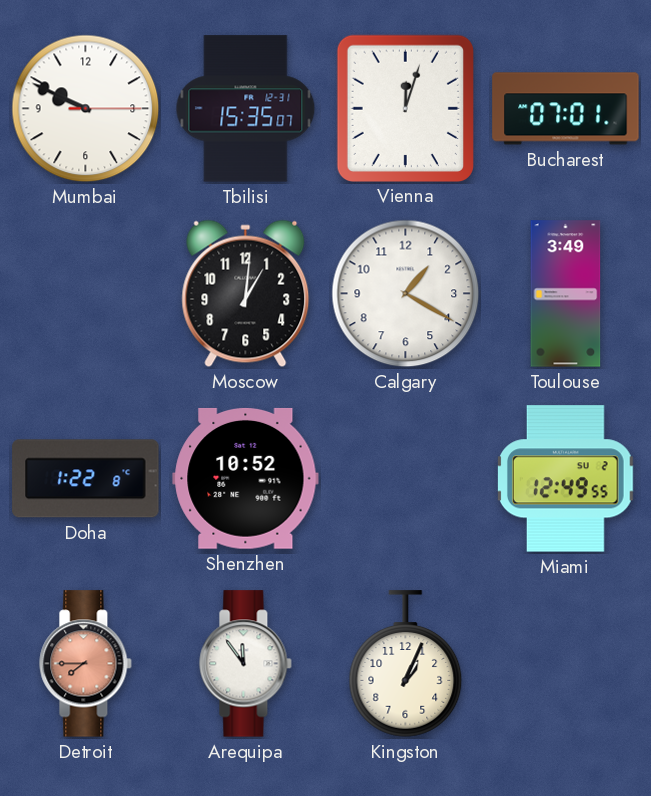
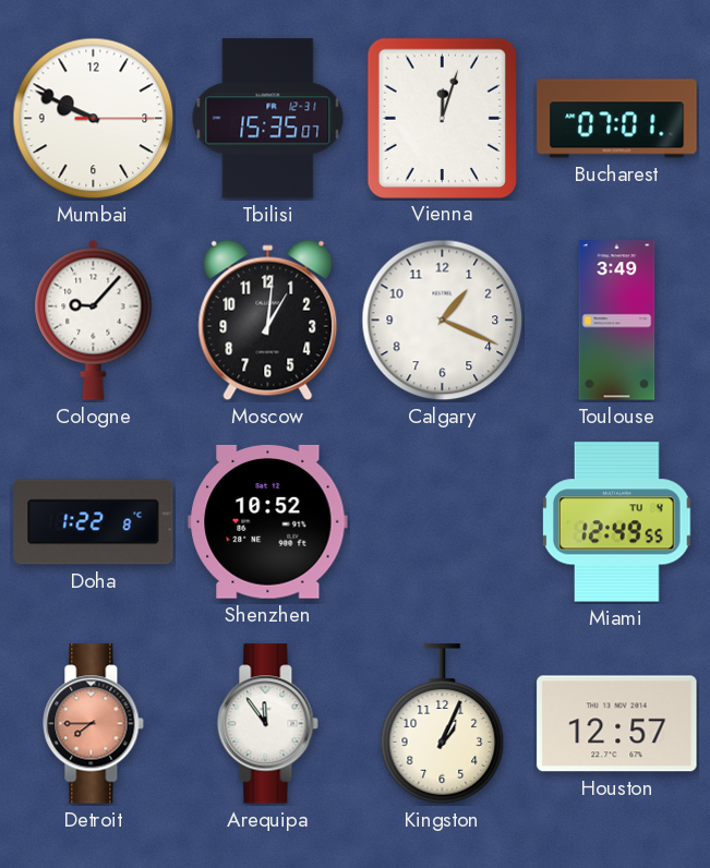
Cologne: none -> 9:07 (94, 320)
Calgary: 1:20 -> 1:19 (443, 321)
Miami date: SU 2 -> TU 4 (616, 522)
Houston: none -> 12:57 (617, 724)
